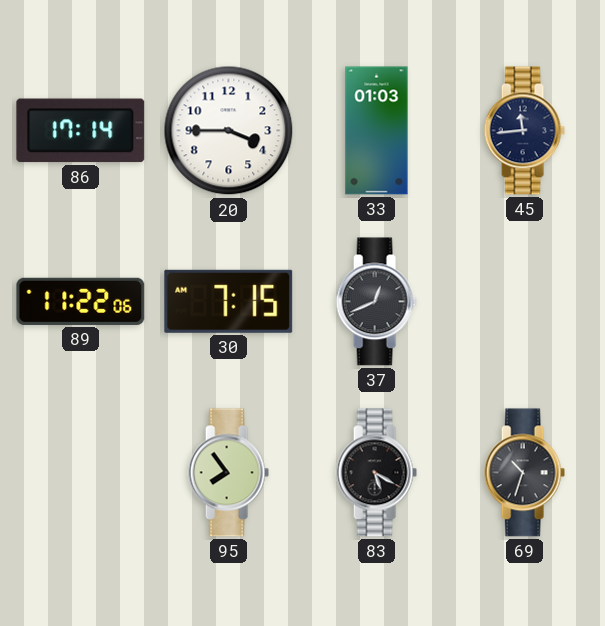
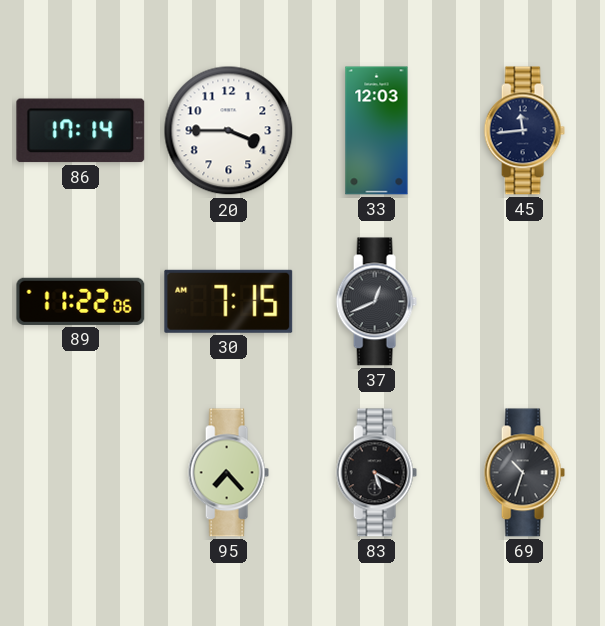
33: 01:03 -> 12:03 (377, 131)
95: 7:54 -> 7:23 (228, 473)
